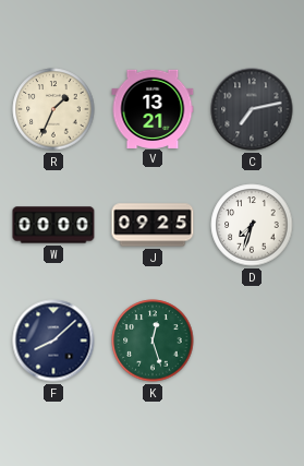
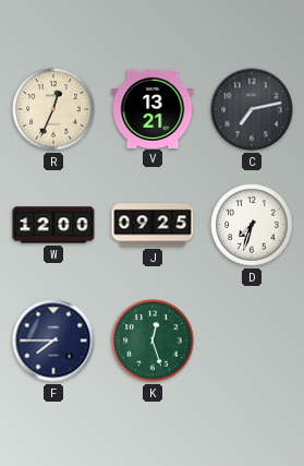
R: 1:34 -> 12:34 (53, 109)
W: 00:00 -> 12:00 (53, 225)
F: 8:08 -> 7:45 (53, 340)
